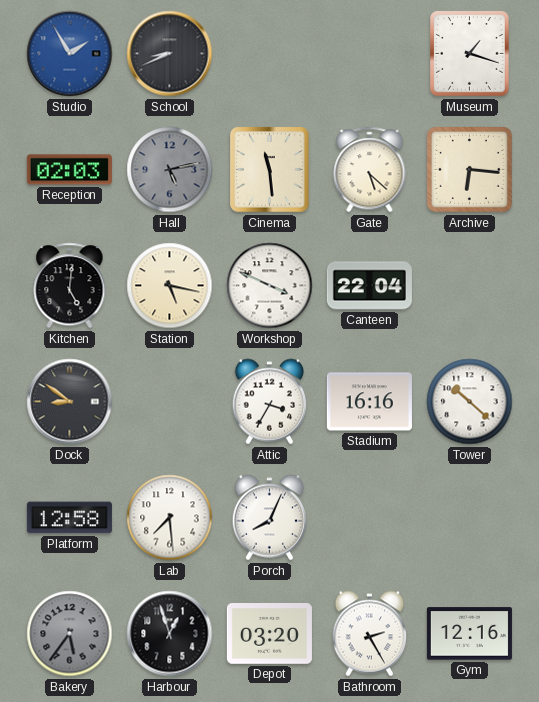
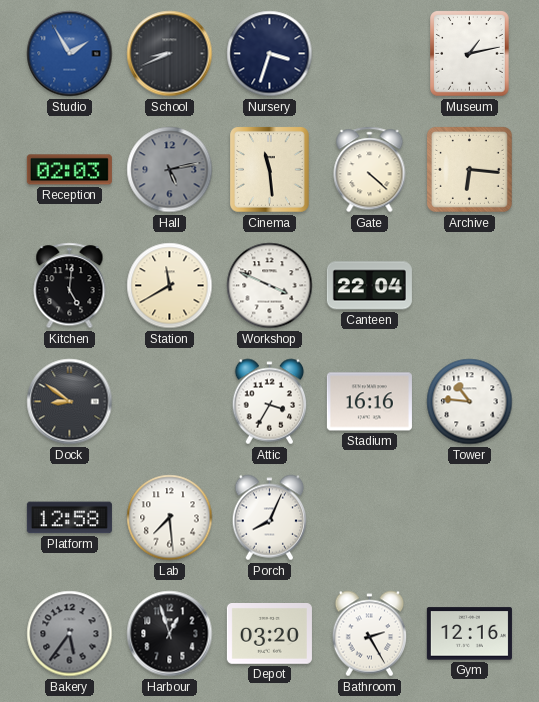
Nursery: none -> 3:33 (270, 54)
Museum: 1:18 -> 1:13 (470, 54)
Gate: 5:22 -> 4:22 (370, 170)
Station: 5:17 -> 11:40 (170, 286)
Tower: 10:22 -> 10:46 (470, 402)
